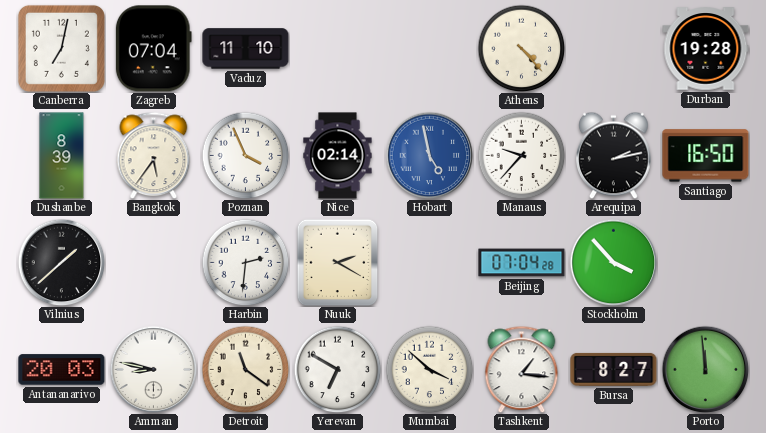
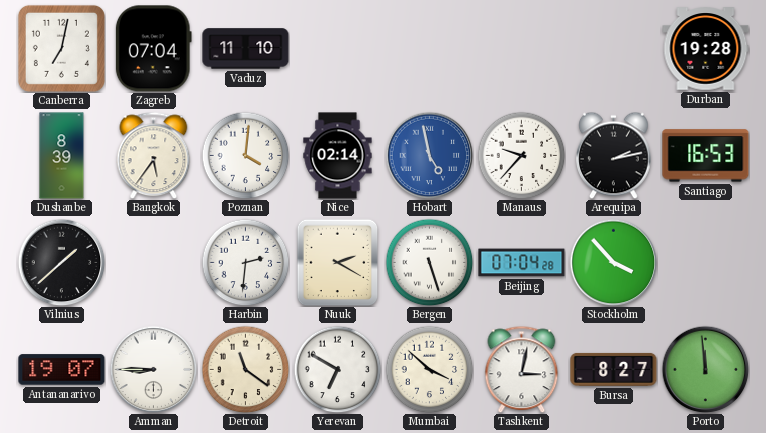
Athens: 4:23 -> none (521, 48)
Poznan: 3:56 -> 4:01 (245, 155)
Santiago: 16:50 -> 16:53 (706, 156)
Bergen: none -> 5:27 (429, 262)
Antananarivo: 20:03 -> 19:07 (62, 370)
Amman: 8:47 -> 8:45 (153, 369)
Tashkent: 1:16 -> 3:02 (522, 369)
